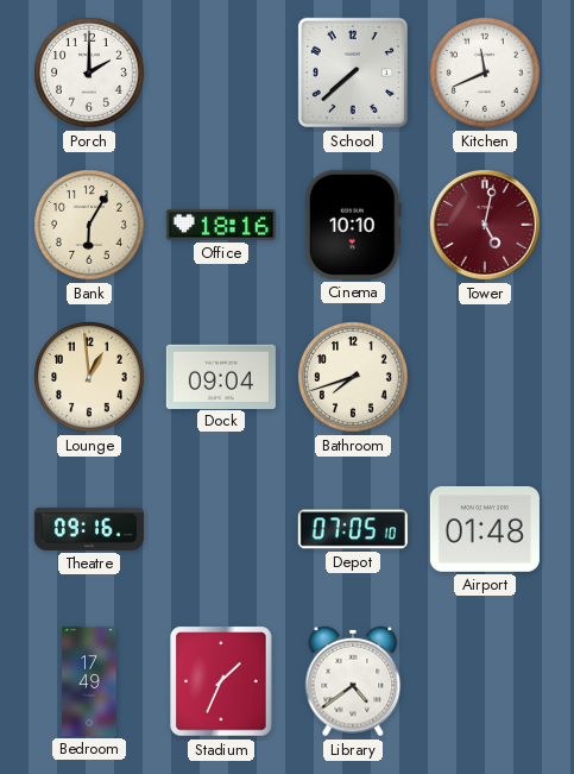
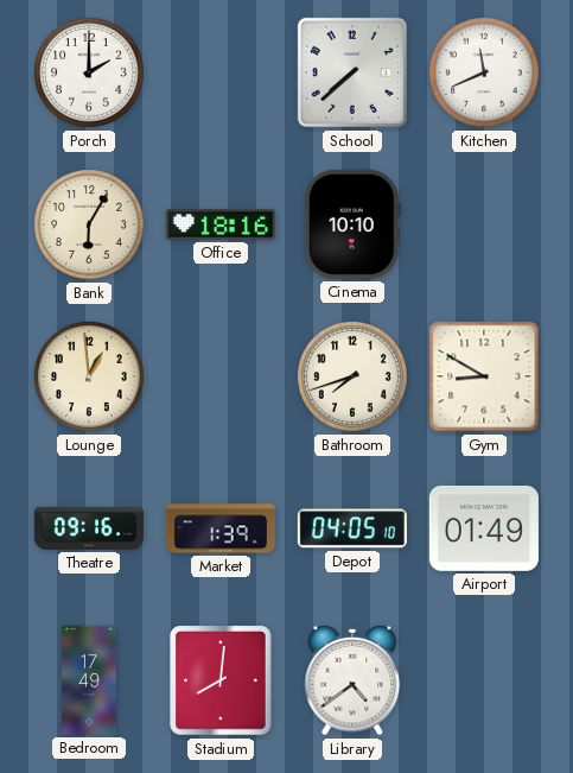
Tower: 5:02 -> none (485, 225)
Dock: 09:04 -> none (221, 376)
Gym: none -> 8:50 (484, 376)
Market: none -> 1:39 (221, 528)
Depot: 07:05 -> 04:05 (352, 528)
Airport: 01:48 -> 01:49 (484, 528)
Stadium: 1:34 -> 8:01 (221, 680)
